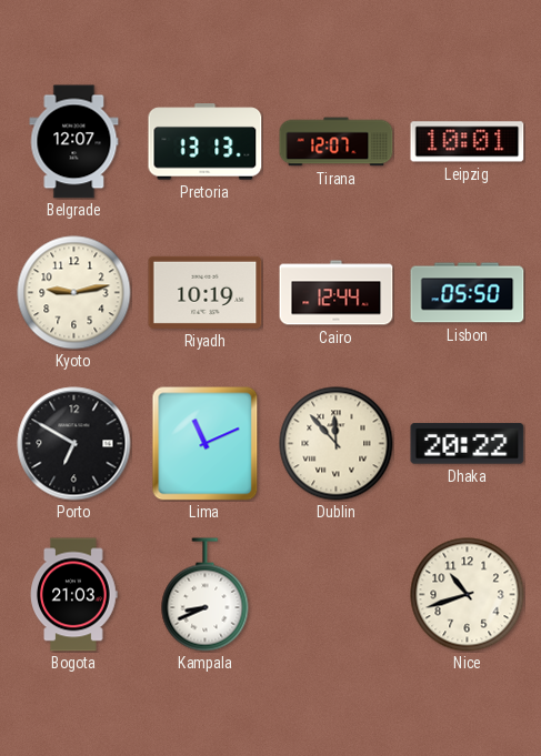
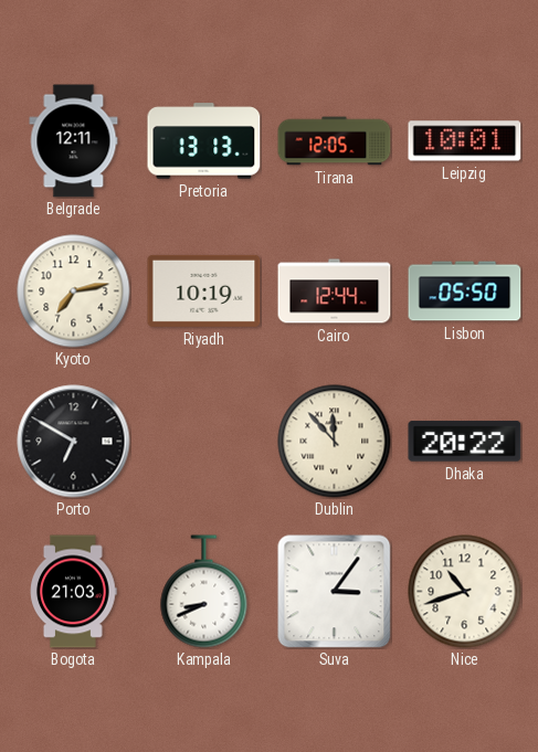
Belgrade: 12:07 -> 12:11 (74, 141)
Tirana: 12:07 -> 12:05 (335, 141)
Kyoto: 9:13 -> 7:13 (74, 292)
Lima: 11:11 -> none (206, 444)
Suva: none -> 3:06 (335, 592)
